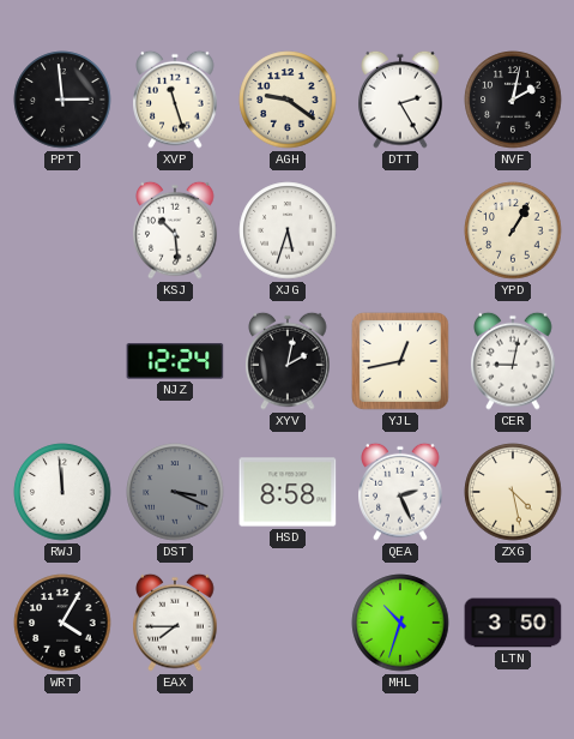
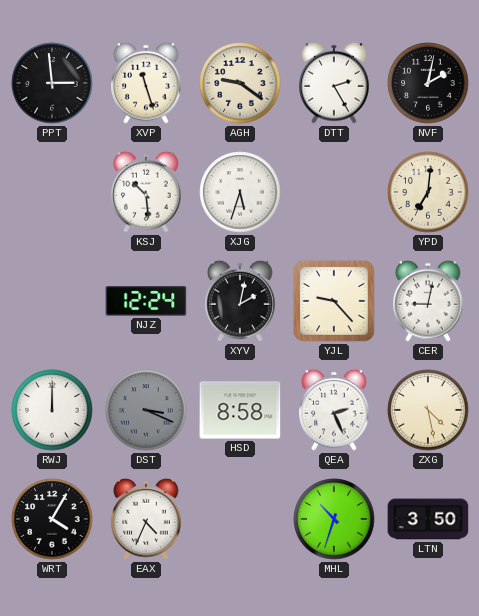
YPD: 1:05 -> 7:01 (428, 192)
YJL: 12:43 -> 9:23 (334, 301)
RWJ: 11:59 -> 12:00 (52, 410)
EAX: 7:45 -> 4:34 (146, 519)
